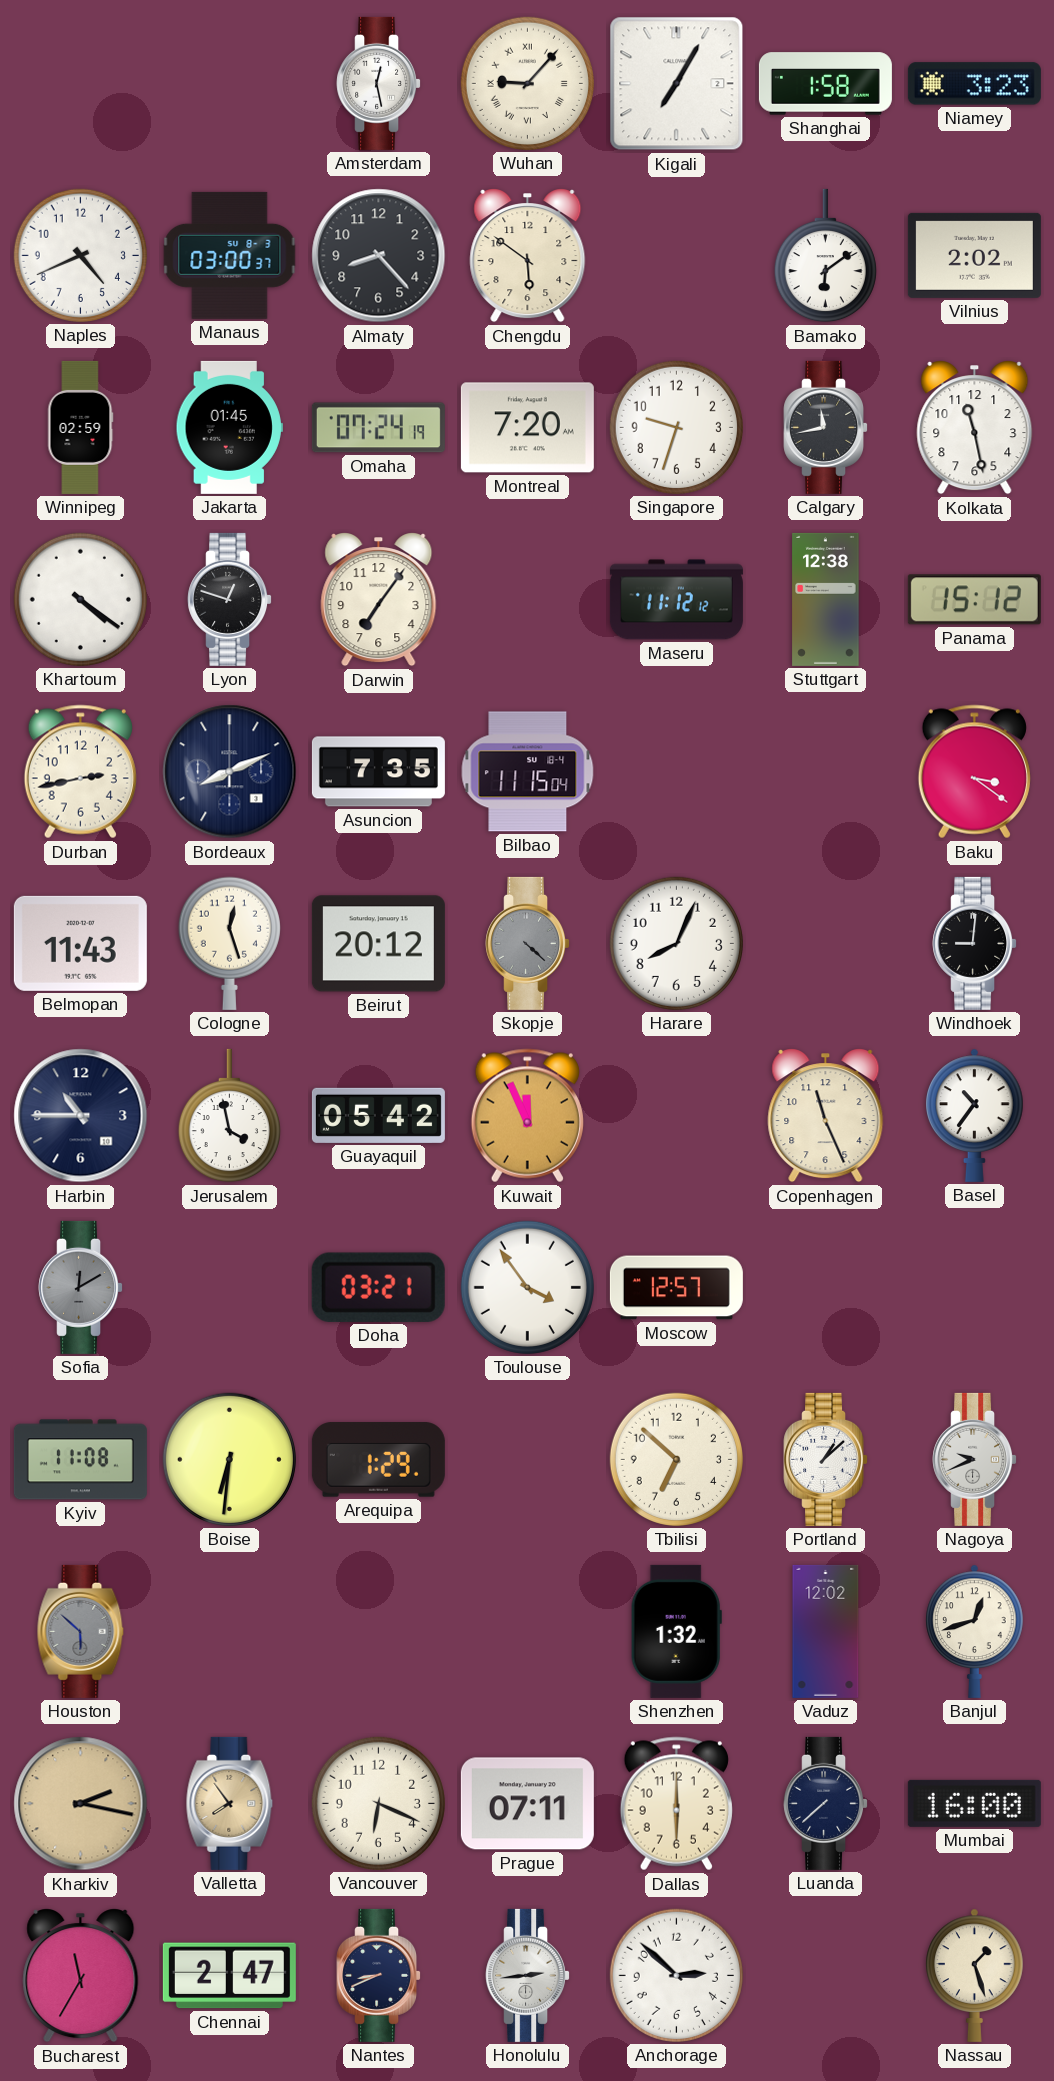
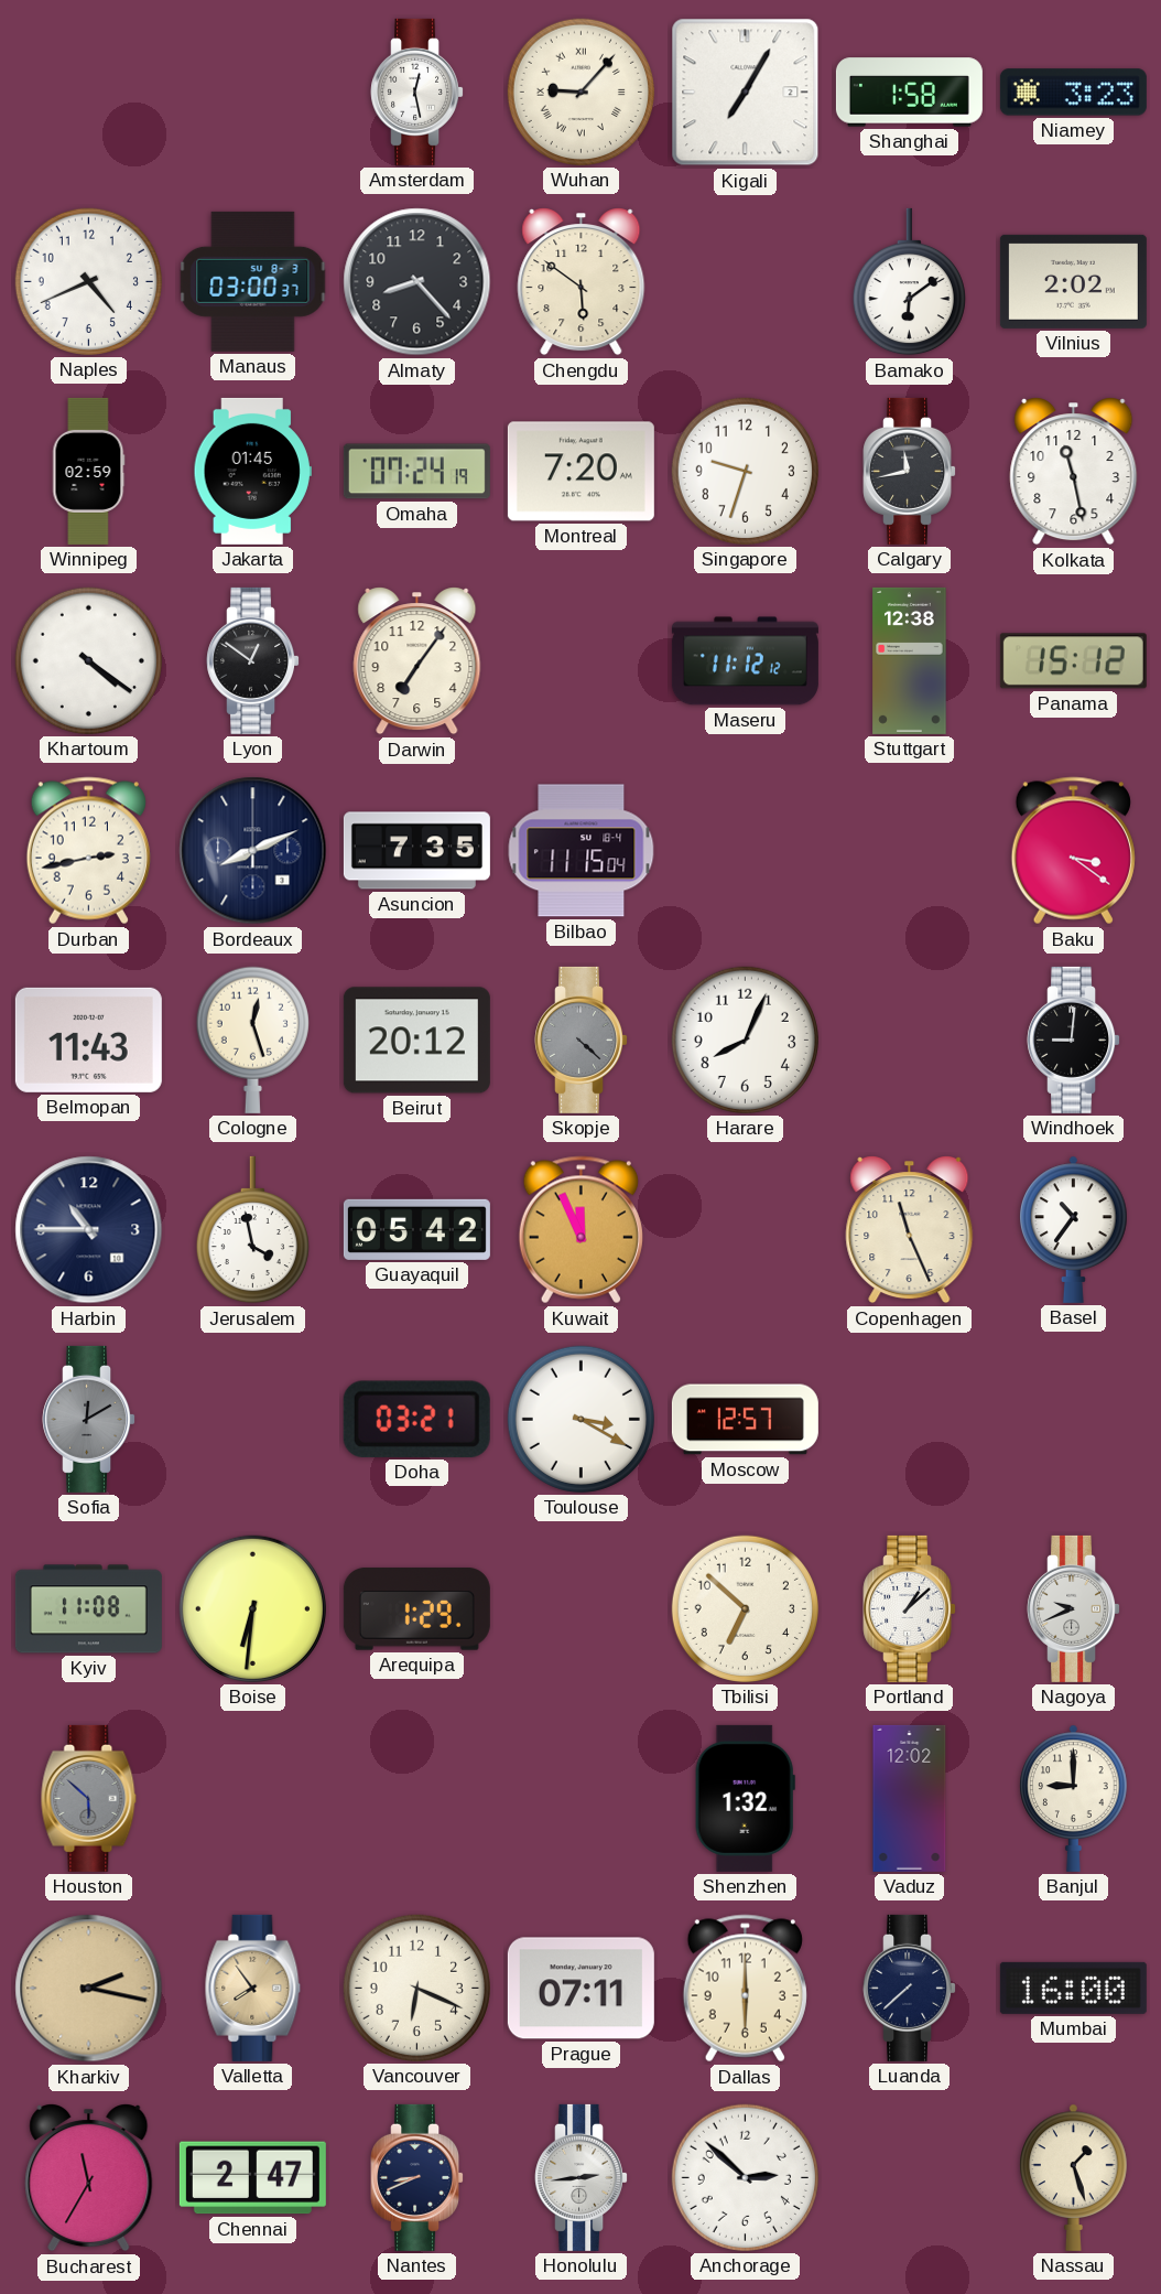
Lyon: 12:48 -> 12:51 (253, 660)
Toulouse: 3:54 -> 3:20 (580, 1419)
Banjul: 12:42 -> 9:00 (1074, 1798)
